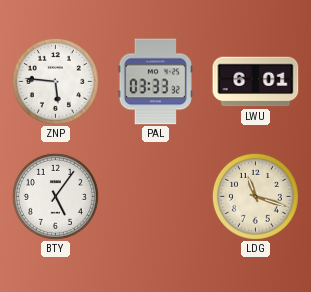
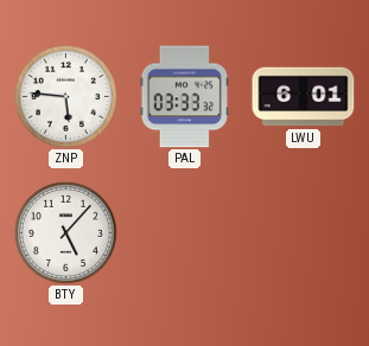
BTY: 5:06 -> 5:07 (65, 232)
LDG: 11:18 -> none (255, 196)
